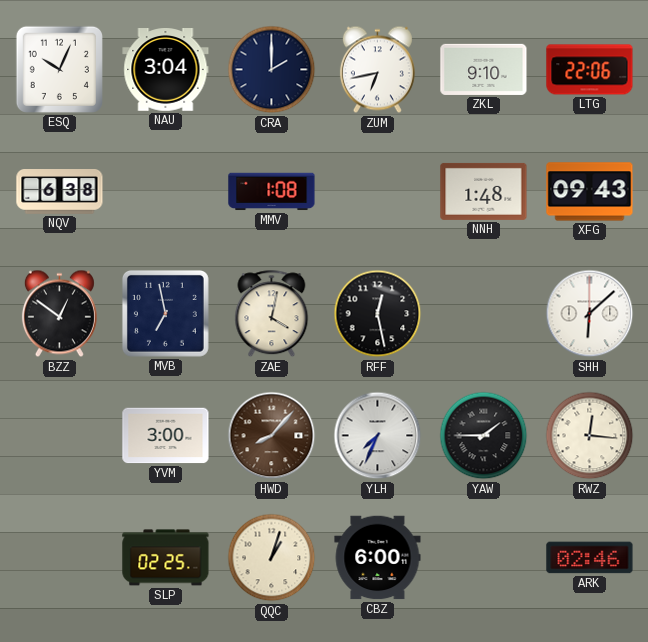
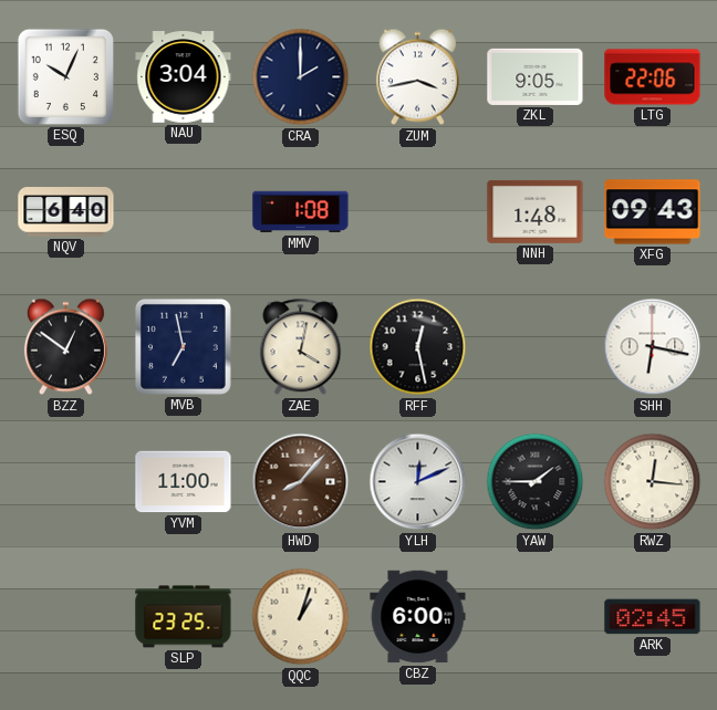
ZUM: 6:43 -> 3:43 (417, 77)
ZKL: 9:10 -> 9:05 (536, 76)
NQV: 6:38 -> 6:40 (66, 212)
SHH: 6:08 -> 6:17 (653, 347)
YVM: 3:00 -> 11:00 (184, 482)
YLH: 7:34 -> 12:11 (418, 482)
SLP: 02:25 -> 23:25 (184, 617)
ARK: 02:46 -> 02:45 (653, 617)
